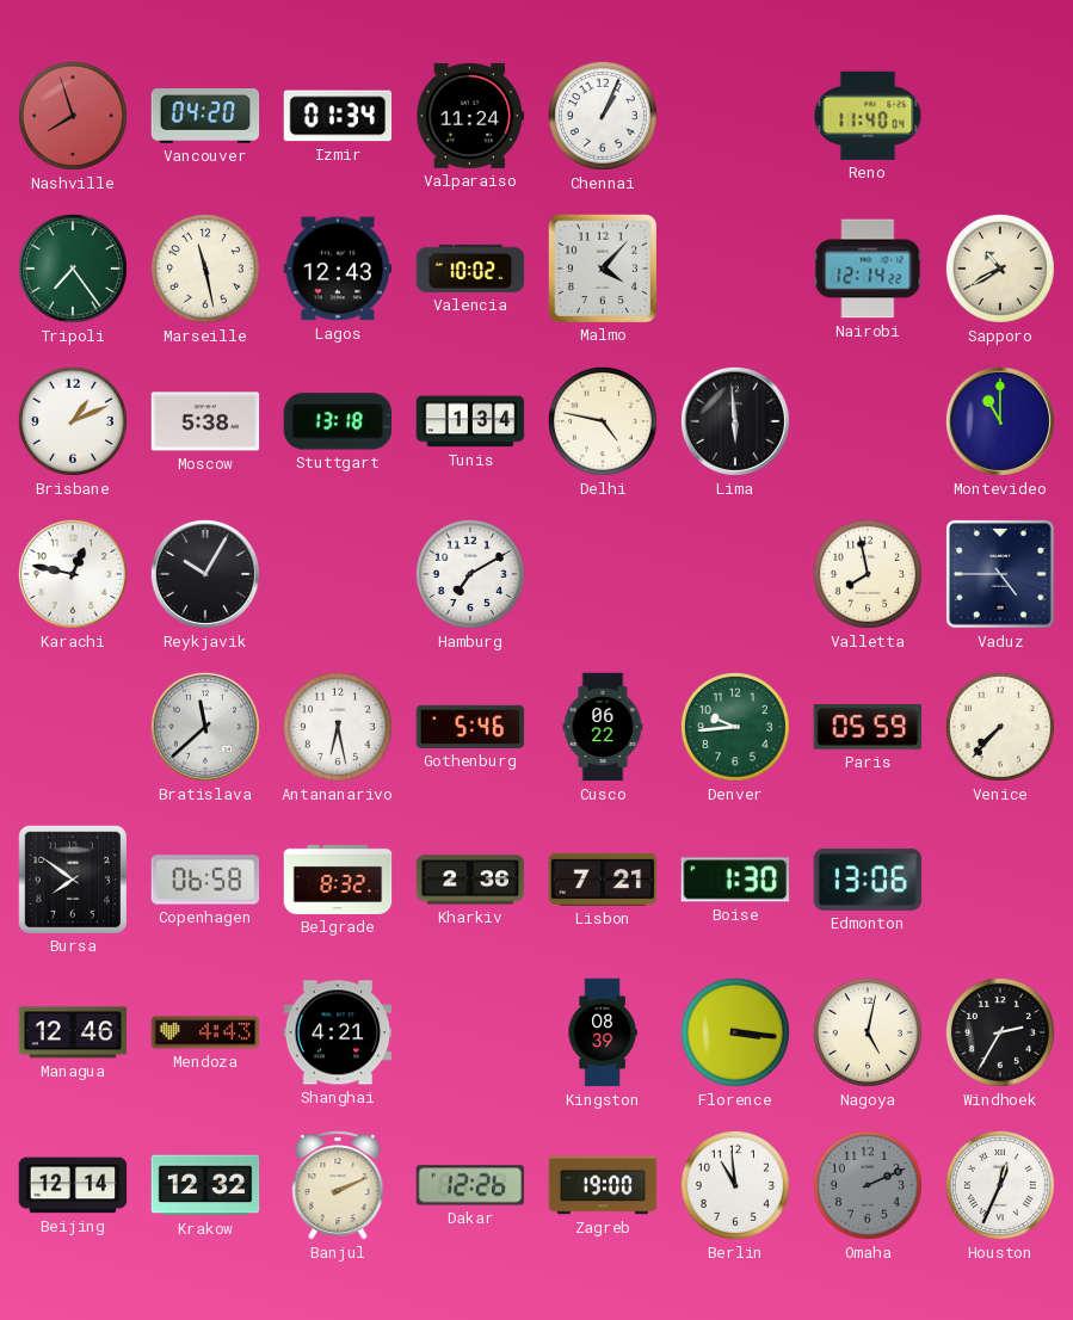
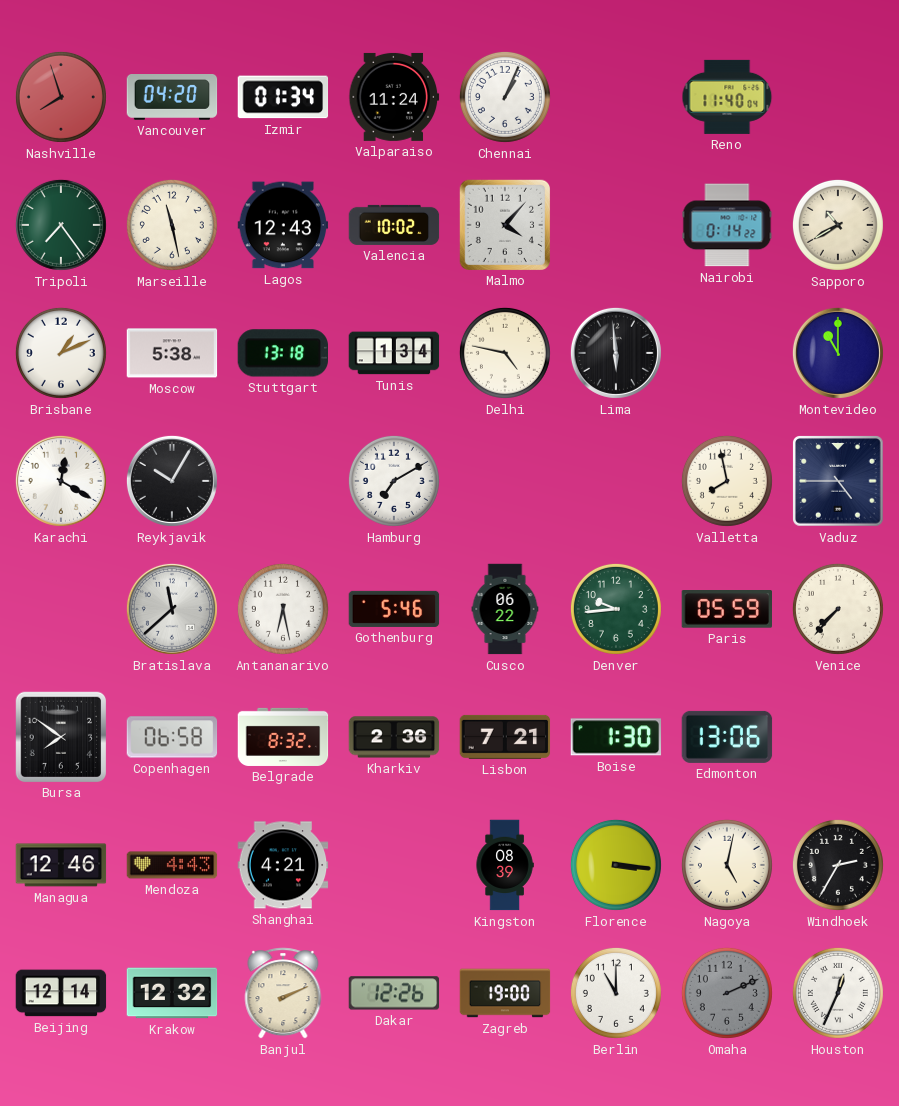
Nairobi: 12:14 -> 0:14 (727, 225)
Karachi: 12:47 -> 12:20 (61, 481)
Berlin: 10:59 -> 11:00 (616, 993)
